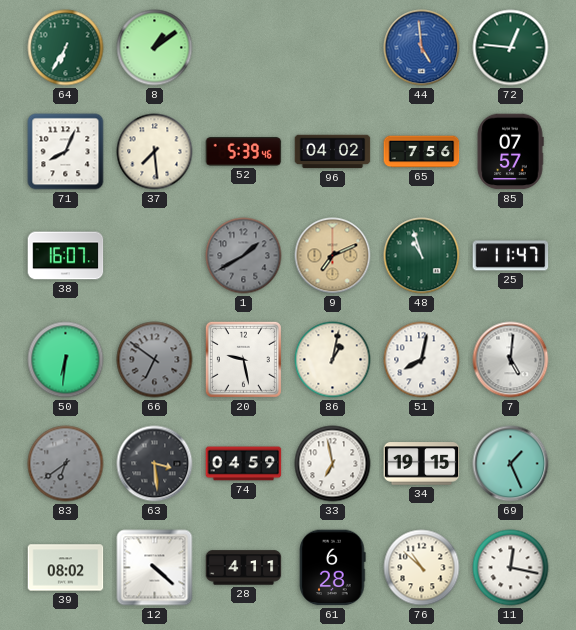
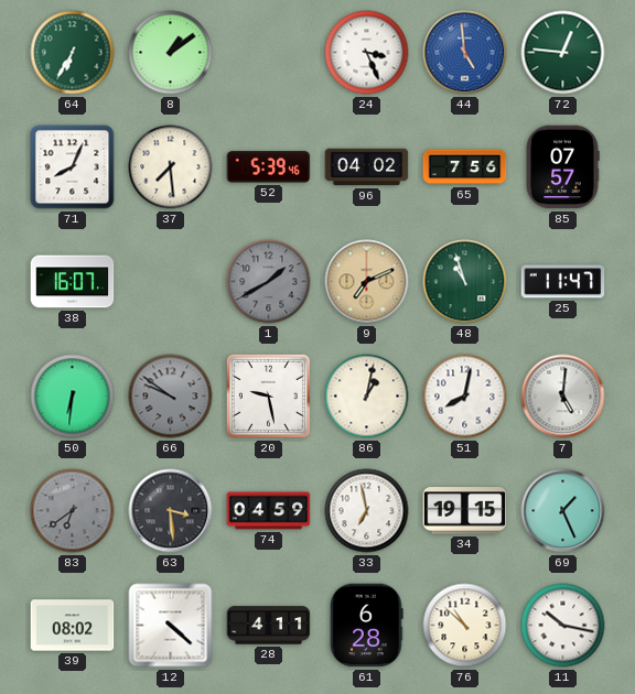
24: none -> 3:26 (367, 53)
66: 6:51 -> 9:51 (171, 397)
11: 12:17 -> 10:17 (563, 626)
